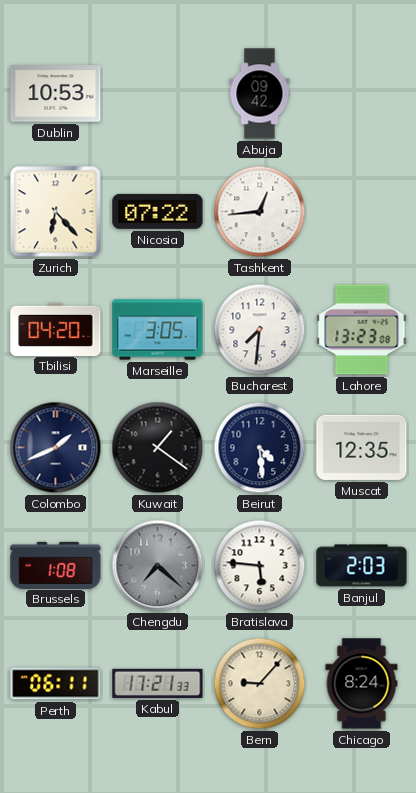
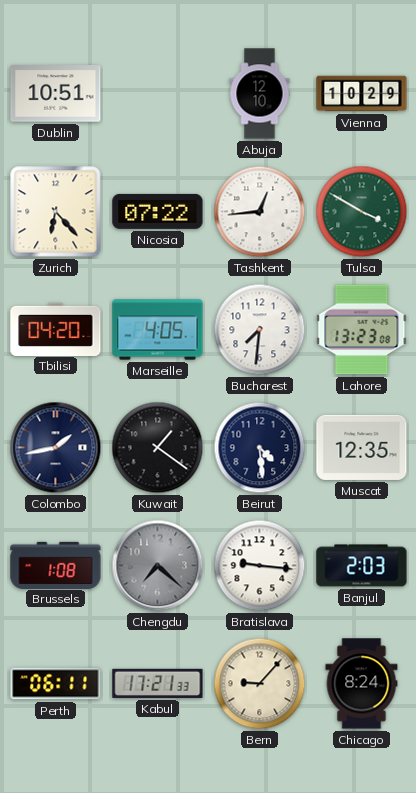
Dublin: 10:53 -> 10:51 (56, 94)
Abuja: 09:42 -> 12:10 (260, 94)
Vienna: none -> 10:29 (362, 94)
Tulsa: none -> 3:50 (362, 212)
Marseille: 3:05 -> 4:05 (158, 330)
Colombo: 1:41 -> 1:43 (56, 448)
Bratislava: 5:46 -> 9:16 (260, 566)
